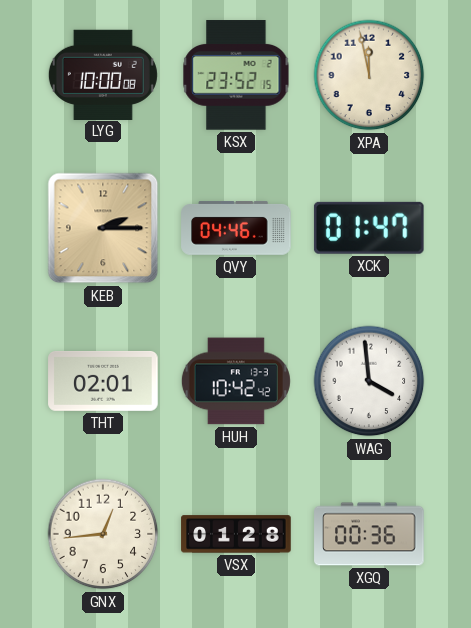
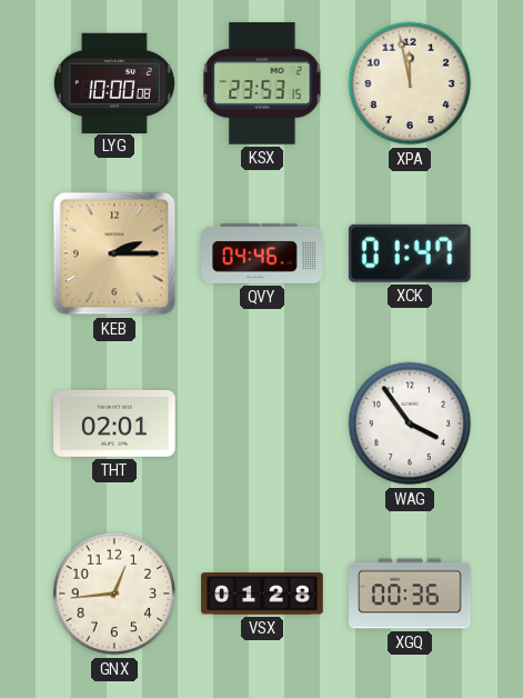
KSX: 23:52 -> 23:53 (262, 83)
HUH: 10:42 -> none (236, 381)
WAG: 3:59 -> 3:54 (410, 423)
